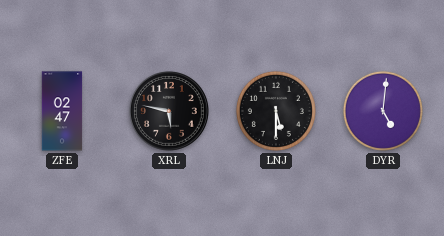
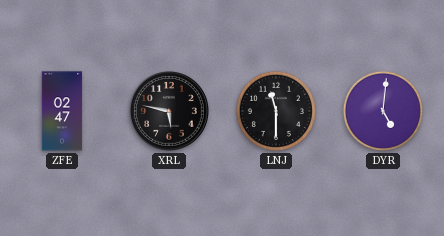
LNJ: 5:30 -> 11:30 (276, 111)
